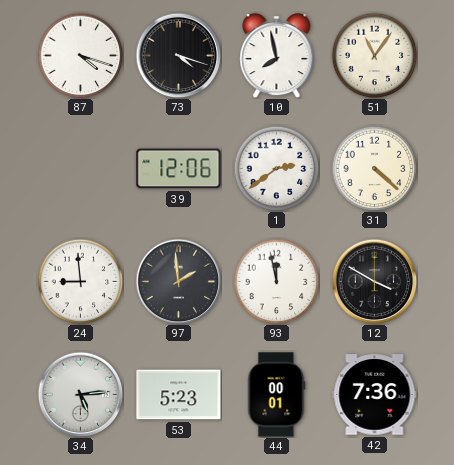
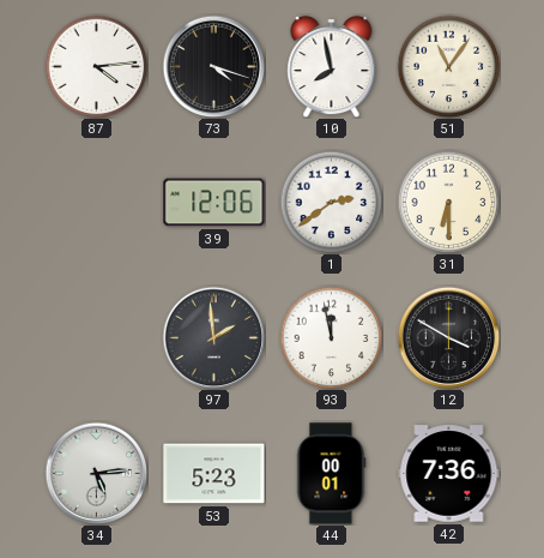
87: 4:18 -> 4:14 (96, 66)
31: 4:22 -> 6:30 (448, 202)
24: 8:59 -> none (80, 281)
